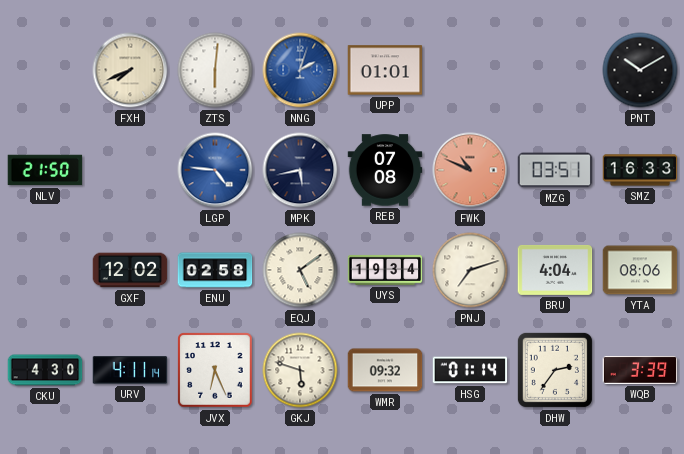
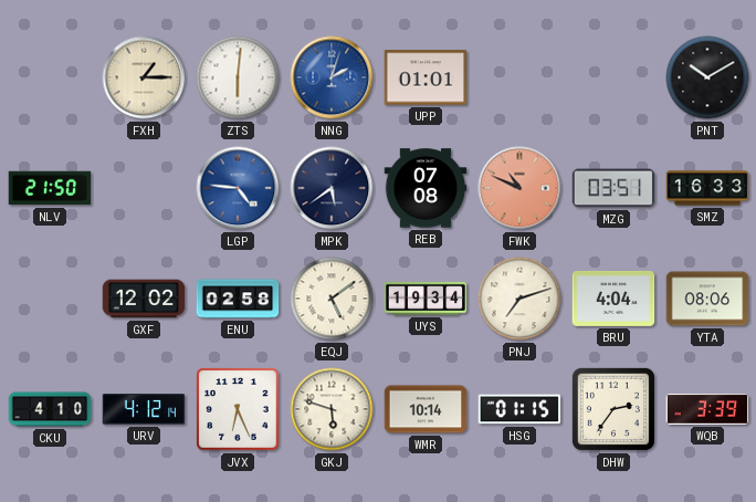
FXH: 7:41 -> 1:15 (144, 77)
MPK: 5:43 -> 5:39 (332, 188)
CKU: 4:30 -> 4:10 (50, 409)
URV: 4:11 -> 4:12 (144, 409)
WMR: 09:32 -> 10:14 (426, 409)
HSG: 01:14 -> 01:15 (519, 409)
